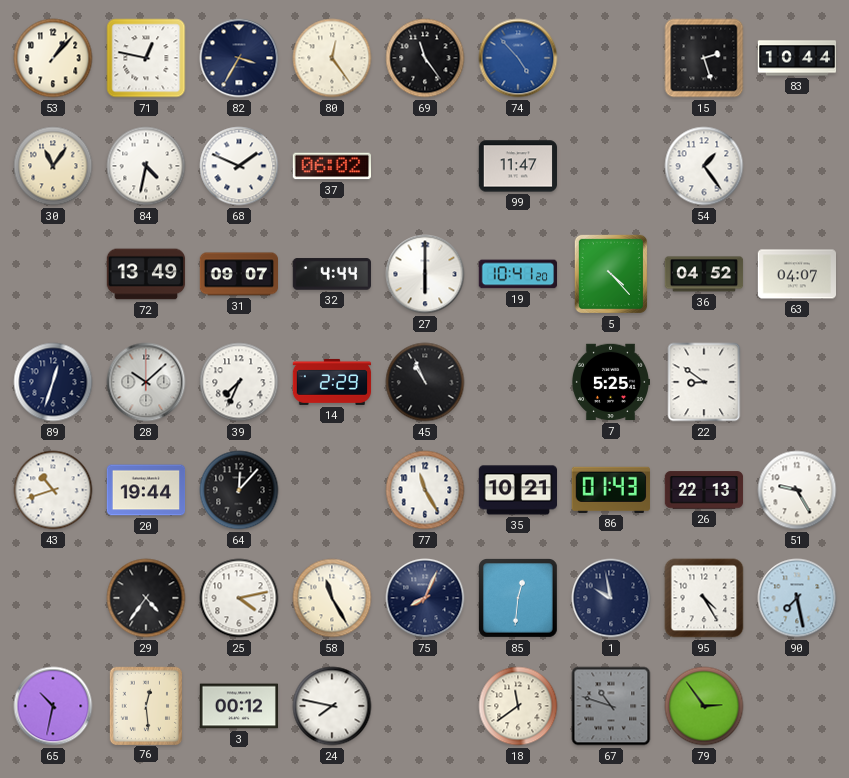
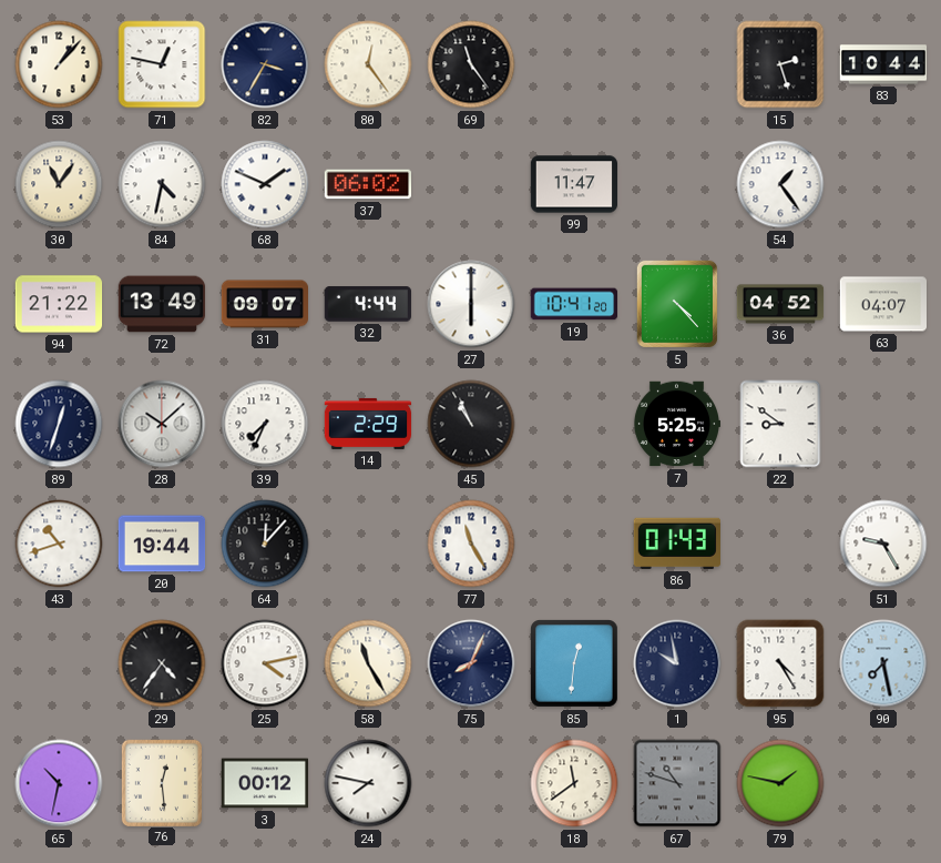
74: 4:53 -> none (518, 58)
94: none -> 21:22 (59, 304)
35: 10:21 -> none (517, 490)
26: 22:13 -> none (704, 490)
79: 2:54 -> 1:47 (780, 783)
